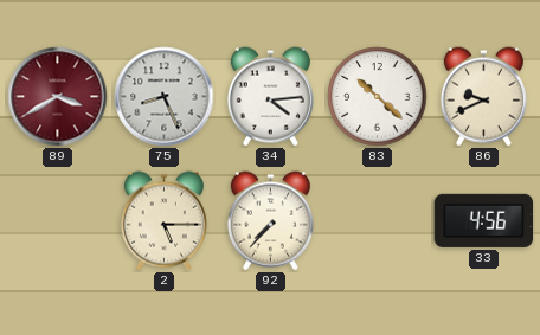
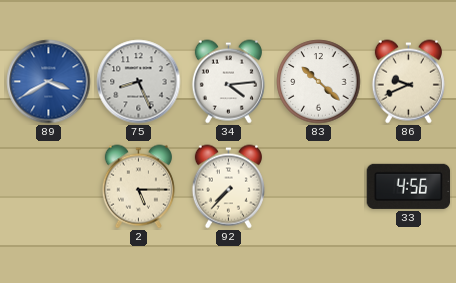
89 dial: burgundy -> blue (49, 82)
